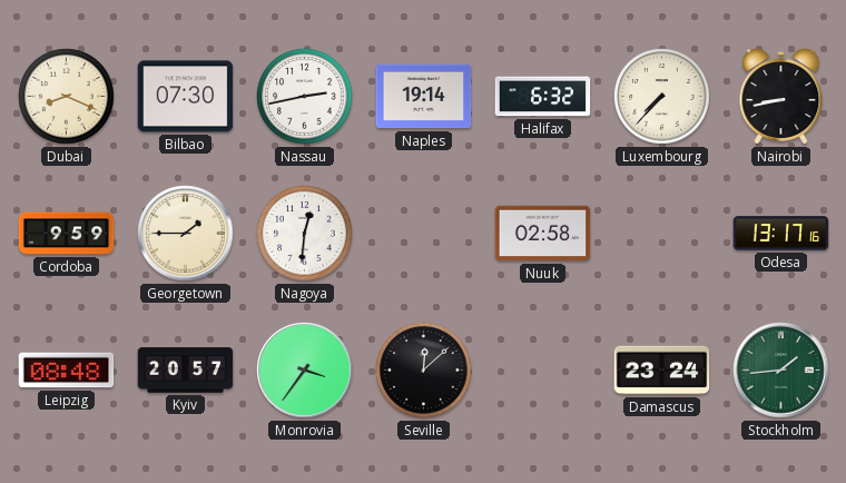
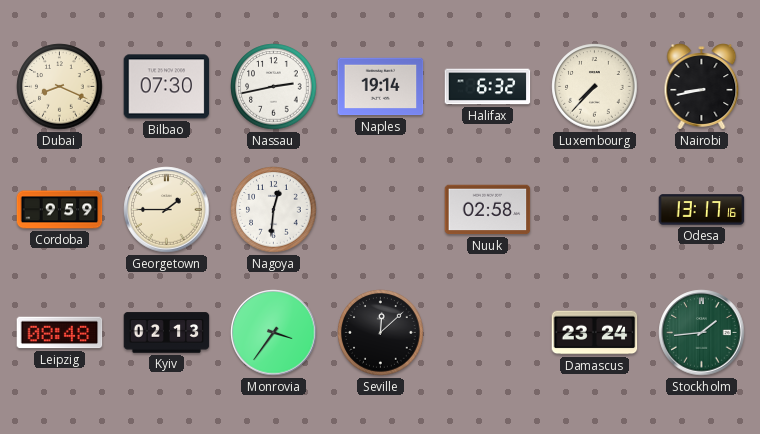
Kyiv: 20:57 -> 02:13 (167, 333)
